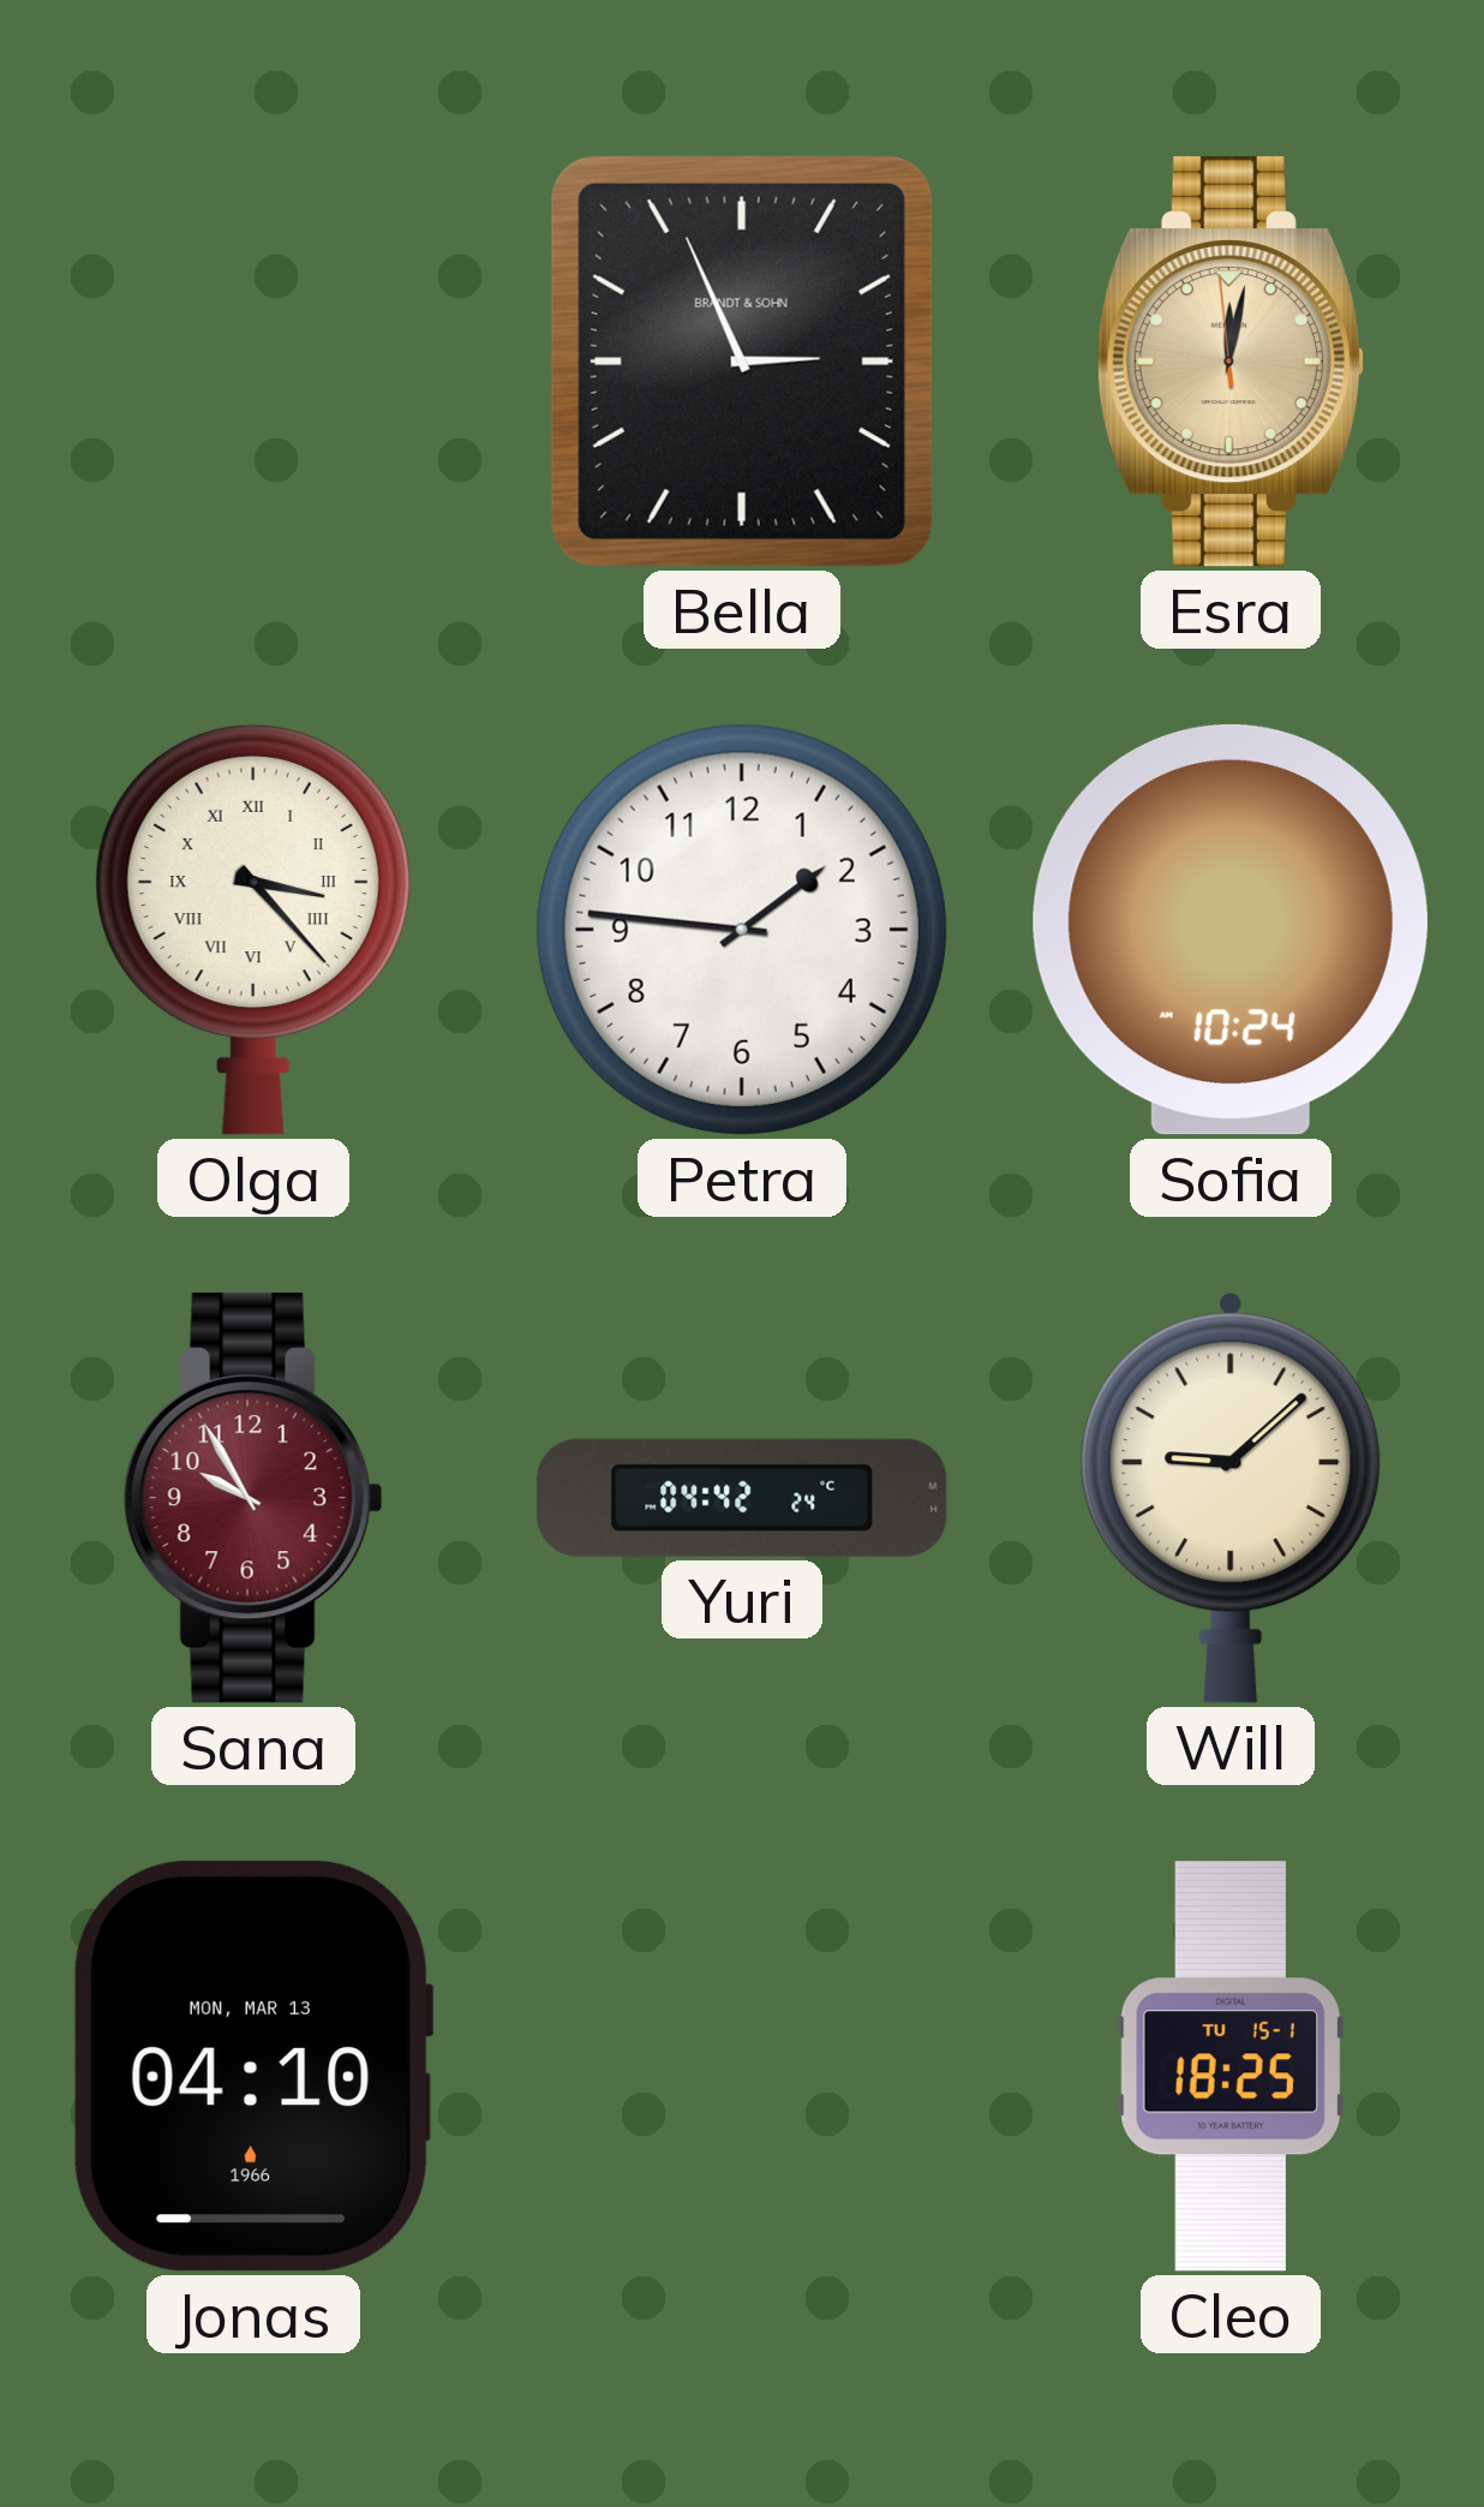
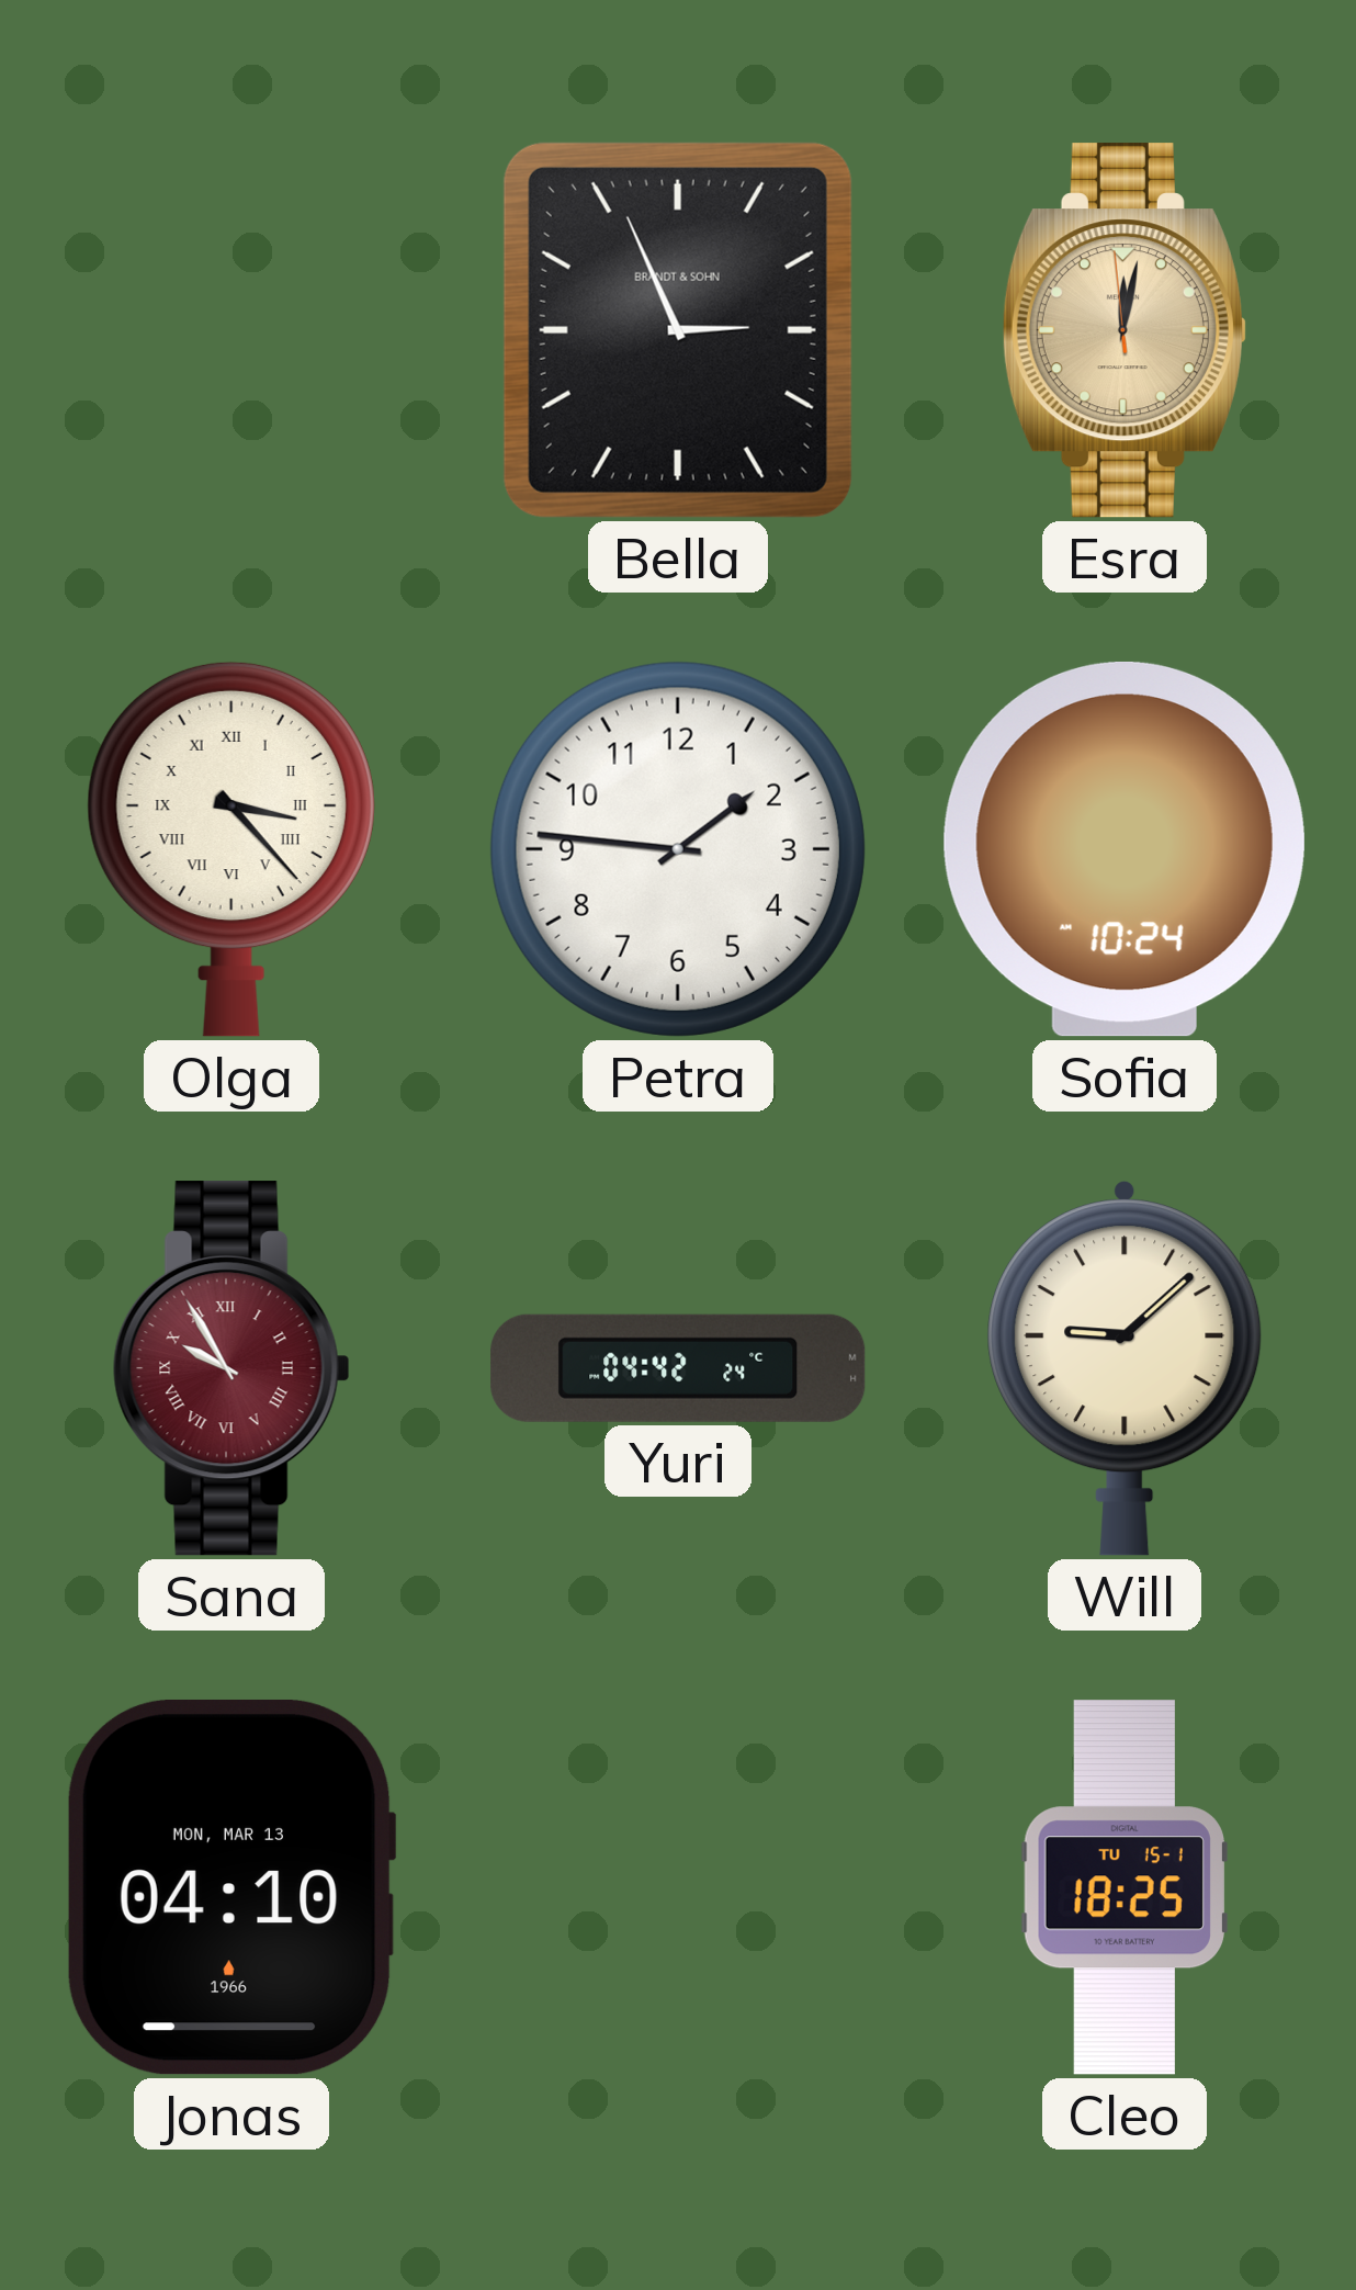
Sana numerals: Arabic -> Roman (231, 1368)
